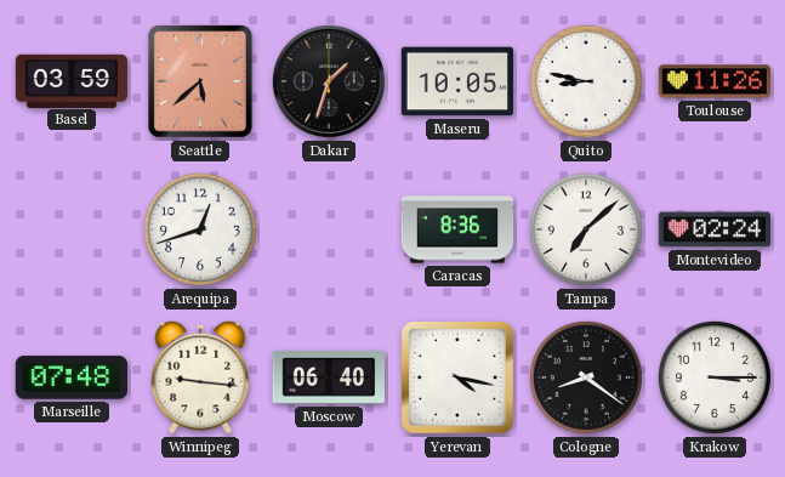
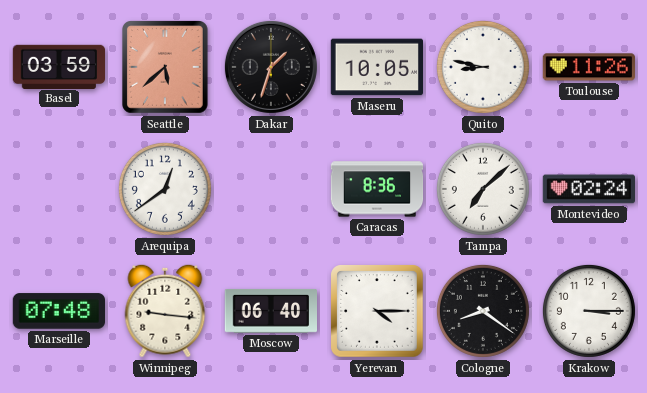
Arequipa: 12:42 -> 12:39 (165, 189)
Yerevan: 4:17 -> 4:15 (378, 312)
